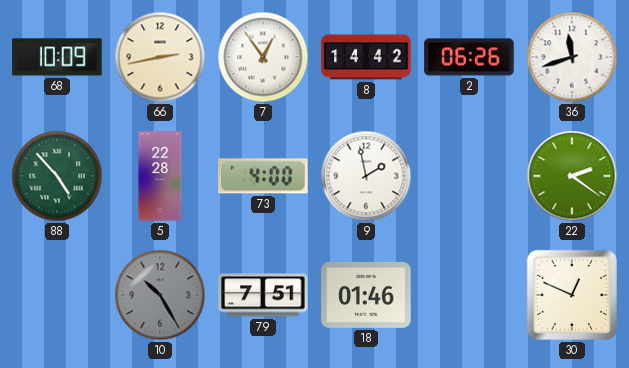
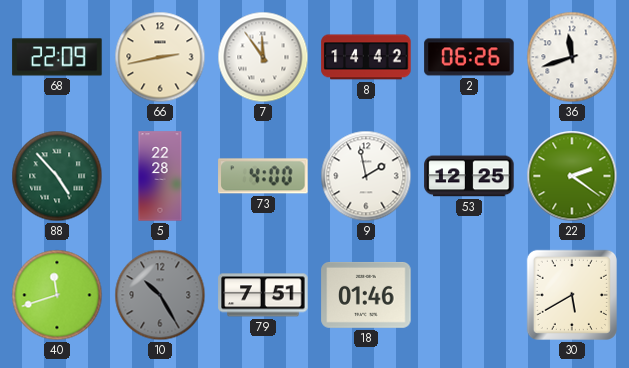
68: 10:09 -> 22:09 (57, 57)
7: 12:54 -> 11:54 (263, 57)
53: none -> 12:25 (469, 176)
40: none -> 11:42 (57, 295)
30: 12:49 -> 5:40 (572, 295)
